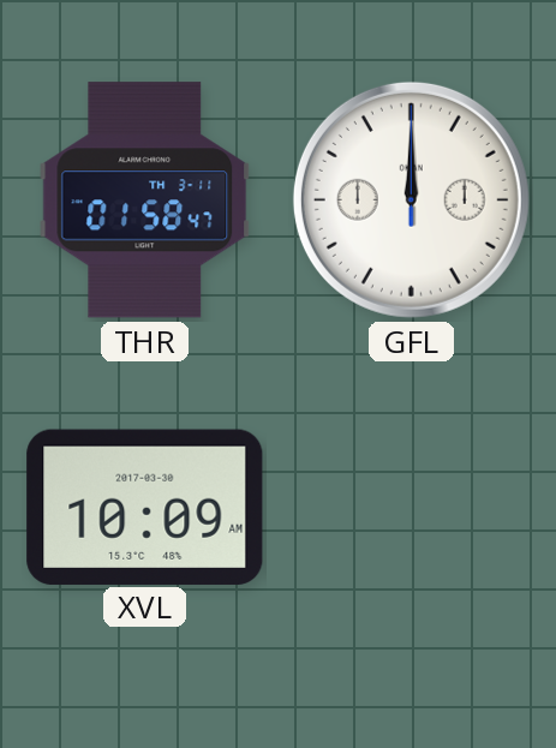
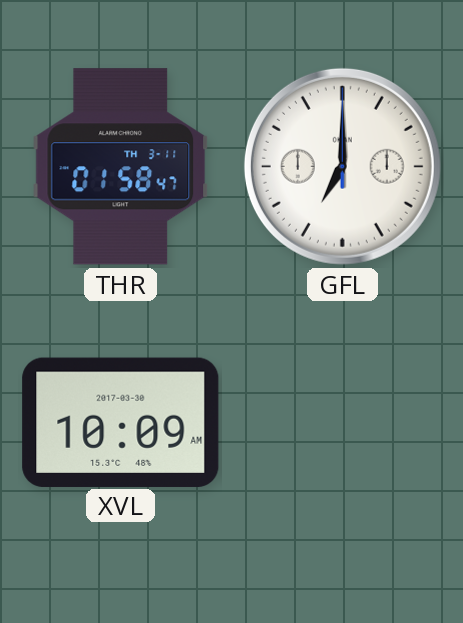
GFL: 12:00 -> 7:00 (342, 166)
